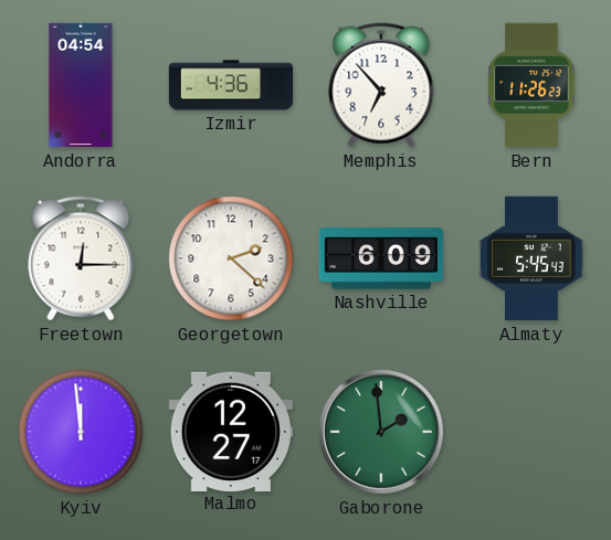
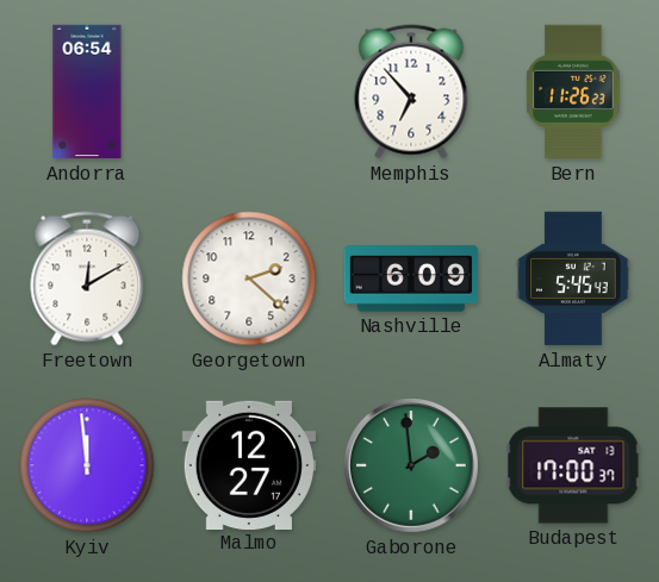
Andorra: 04:54 -> 06:54 (87, 92)
Izmir: 4:36 -> none (231, 85)
Freetown: 12:15 -> 12:10 (87, 279)
Budapest: none -> 17:00 (573, 465)
